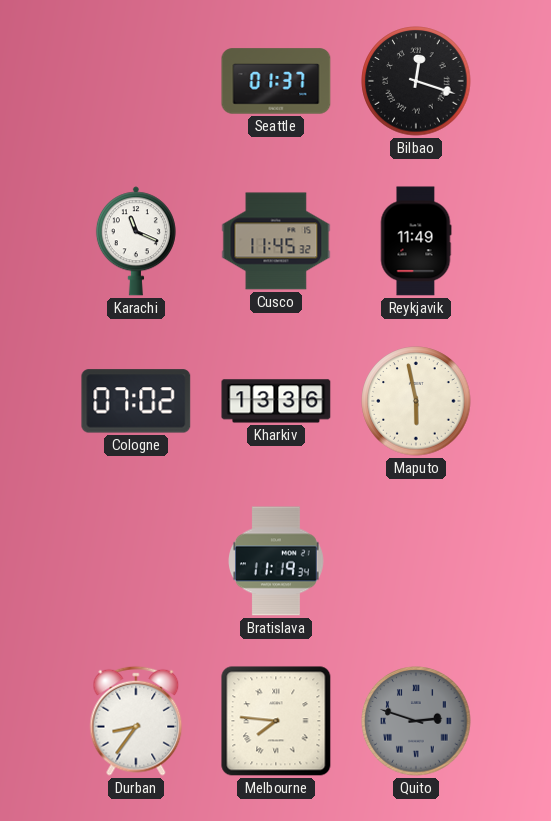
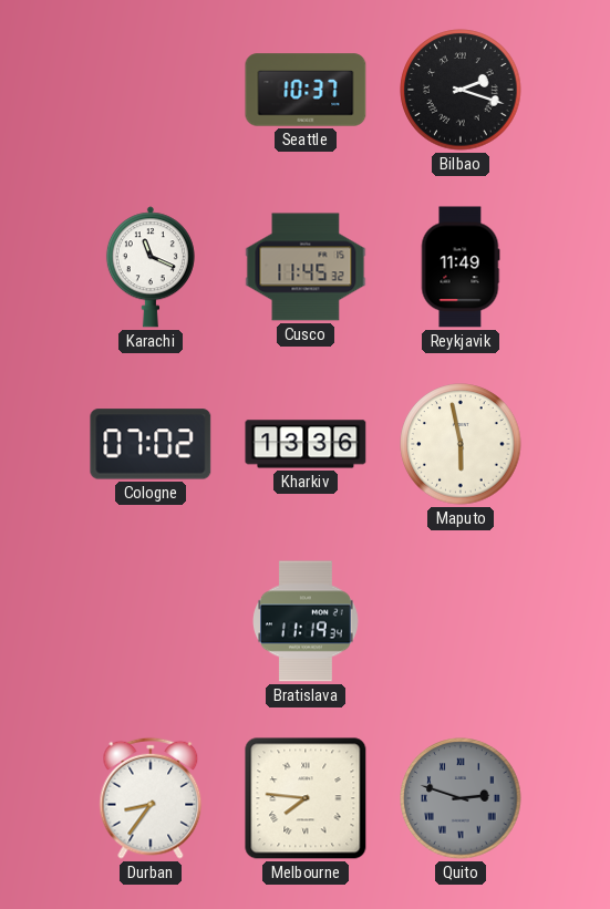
Seattle: 01:37 -> 10:37 (306, 90)
Bilbao: 12:18 -> 2:18 (461, 90)
